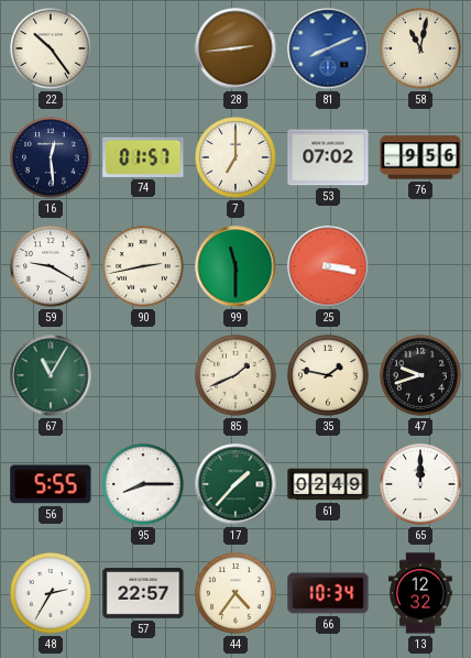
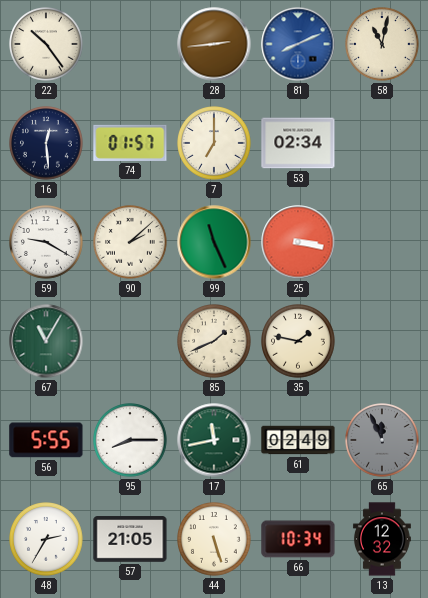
53: 07:02 -> 02:34 (298, 143)
76: 9:56 -> none (420, 157)
90: 2:43 -> 2:08 (131, 243)
99: 11:30 -> 11:26 (214, 242)
47: 9:42 -> none (421, 376)
17: 1:37 -> 11:43 (214, 440)
65: 12:00 -> 11:56 (383, 441)
65 dial: white -> grey (383, 441)
57: 22:57 -> 21:05 (130, 539)
44: 4:36 -> 5:27 (215, 540)
